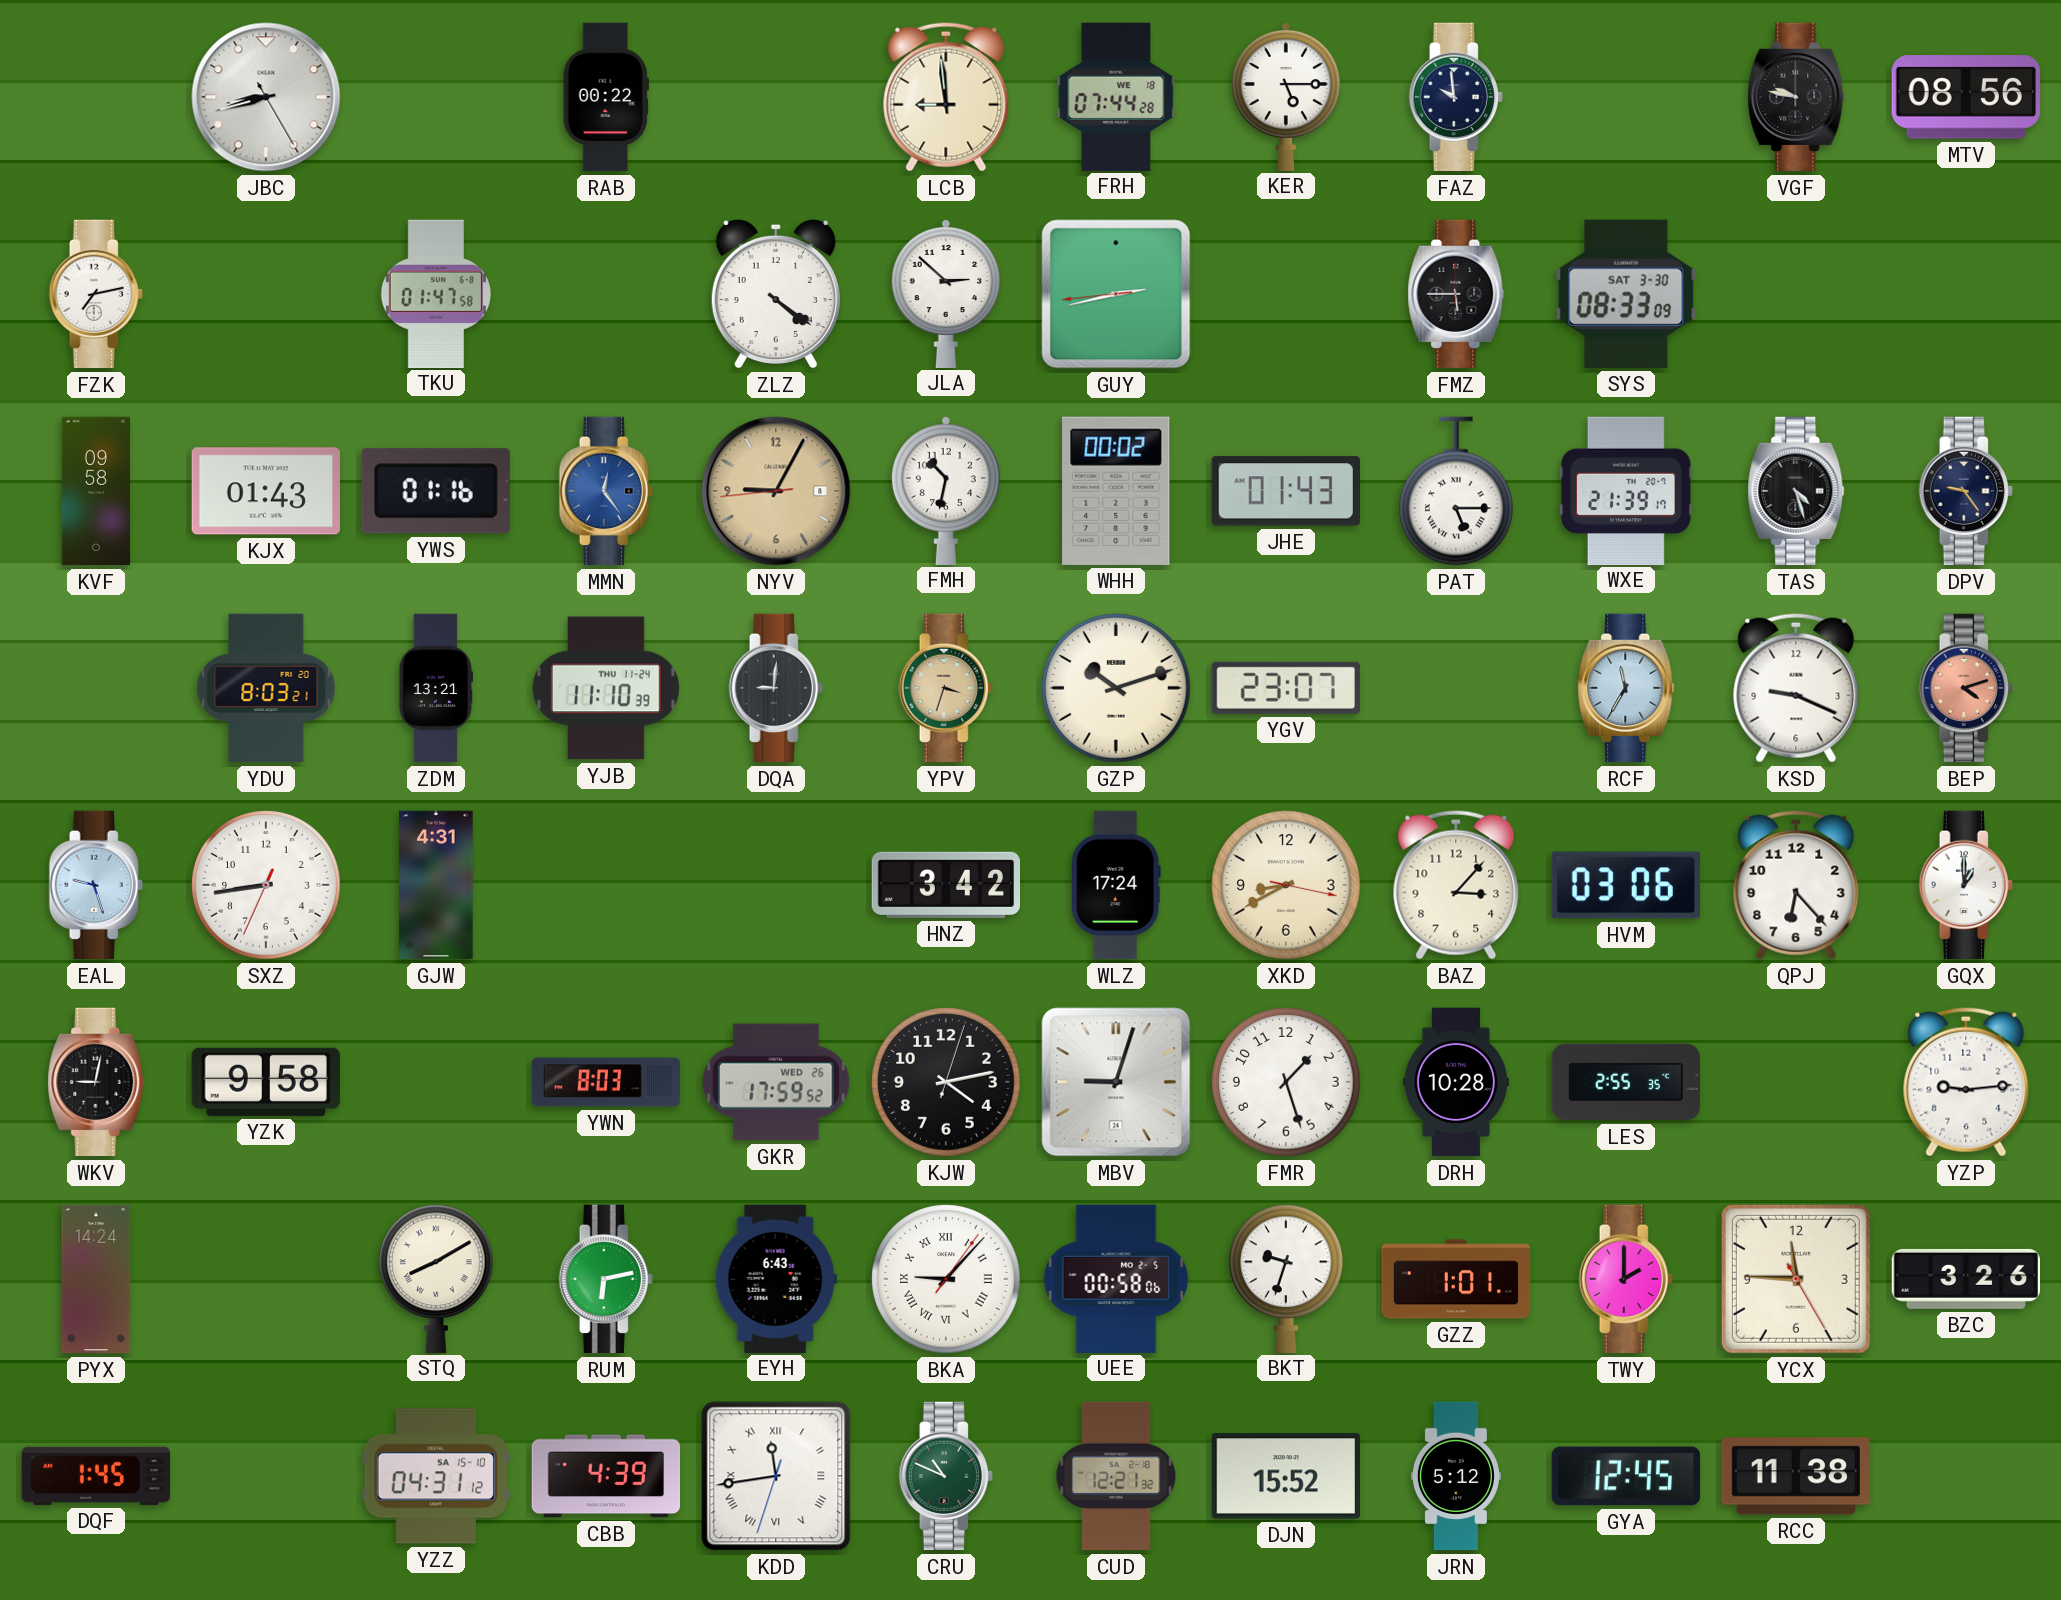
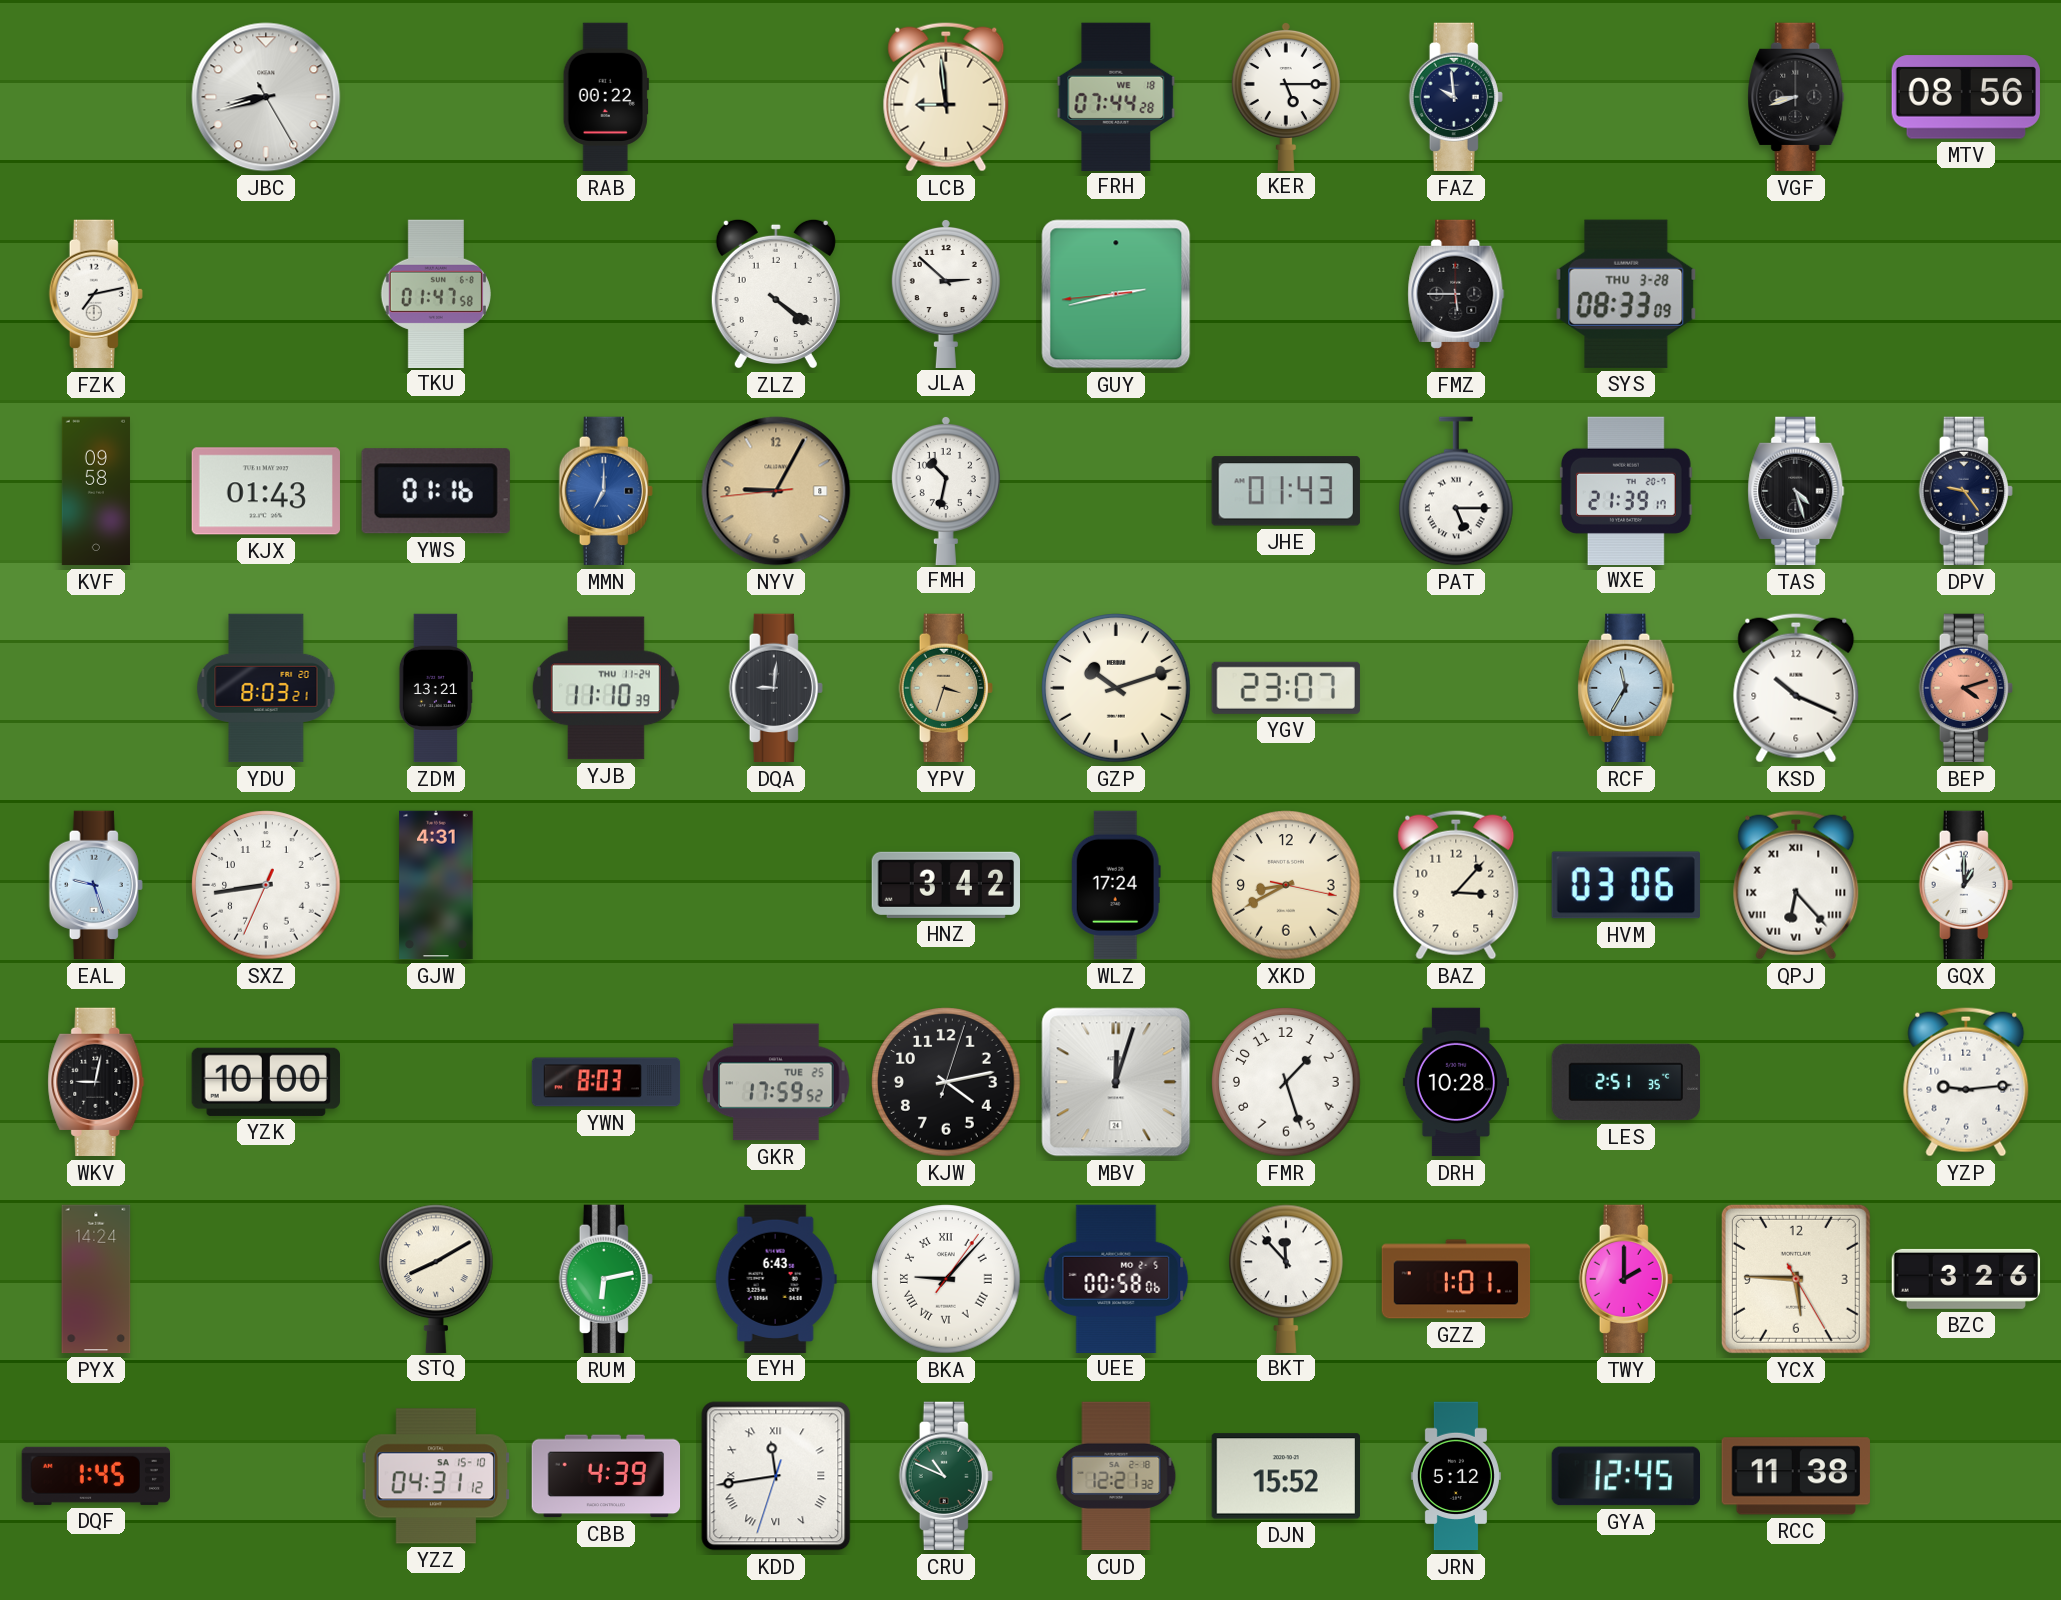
VGF: 9:47 -> 8:42 (1796, 97)
SYS date: SAT 3-30 -> THU 3-28 (1626, 294)
MMN: 12:24 -> 7:00 (606, 491)
WHH: 00:02 -> none (1116, 491)
KSD: 9:19 -> 10:19 (1796, 688)
QPJ numerals: Arabic -> Roman (1796, 885)
YZK: 9:58 -> 10:00 (266, 1082)
GKR date: WED 26 -> TUE 25 (776, 1082)
MBV: 9:03 -> 12:03 (1116, 1082)
LES: 2:55 -> 2:51 (1625, 1082)
BKT: 9:33 -> 11:53 (1287, 1278)
YCX: 11:45 -> 5:45 (1796, 1279)
